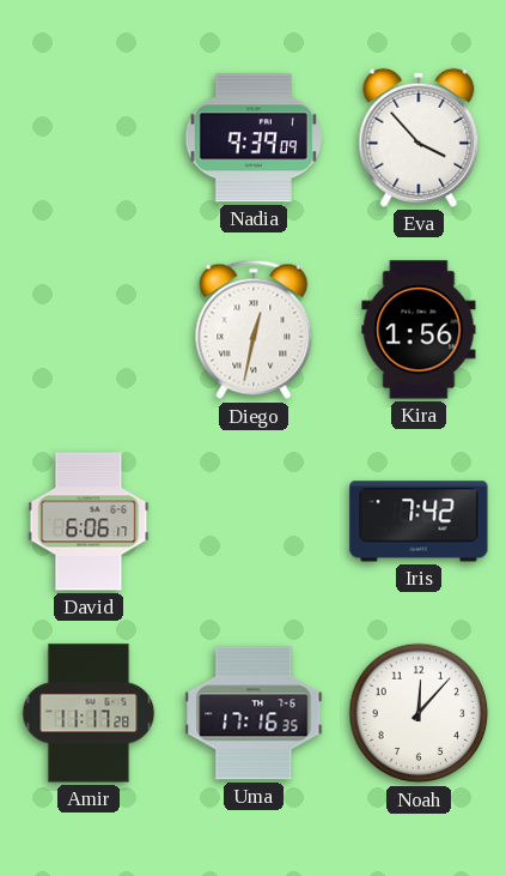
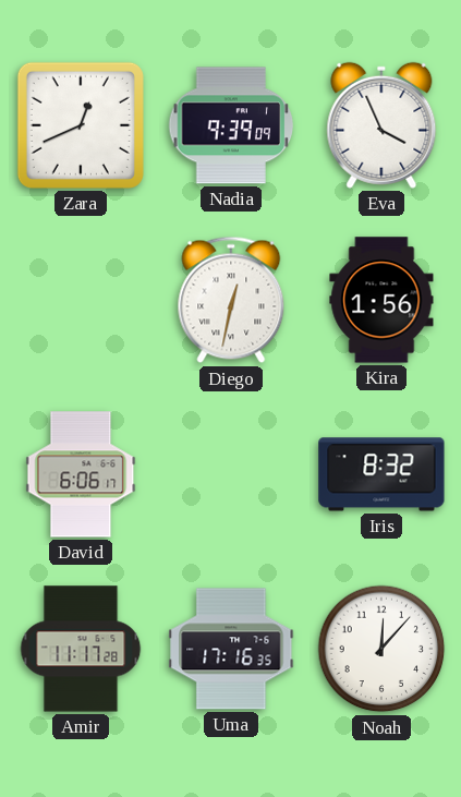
Zara: none -> 12:41 (81, 125)
Eva: 3:53 -> 3:56 (381, 125)
Iris: 7:42 -> 8:32 (381, 474)
